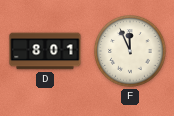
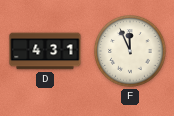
D: 8:01 -> 4:31 (45, 51)
